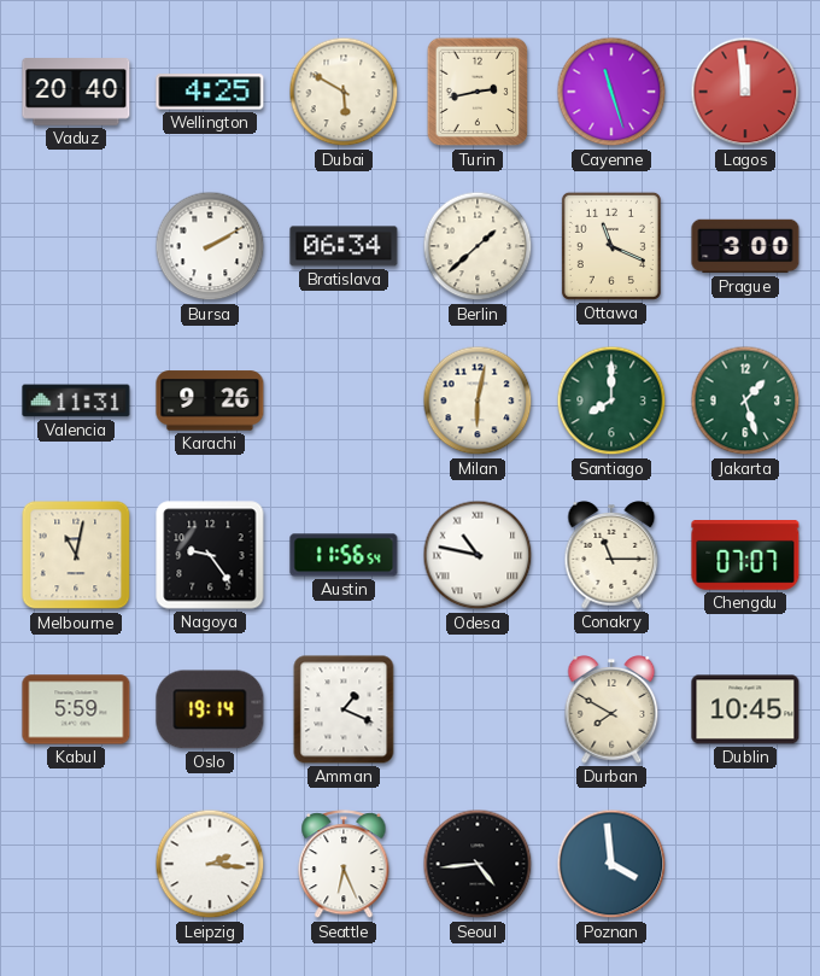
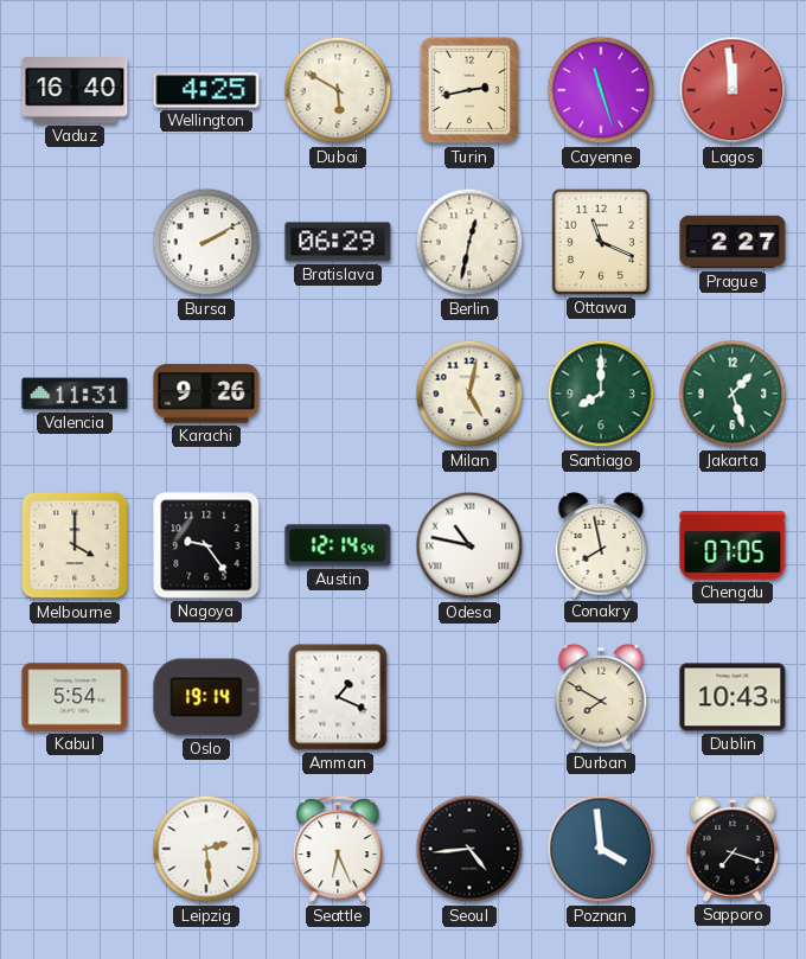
Vaduz: 20:40 -> 16:40 (75, 90)
Bratislava: 06:34 -> 06:29 (338, 242)
Berlin: 1:38 -> 12:32 (469, 242)
Prague: 3:00 -> 2:27 (733, 242)
Milan: 6:02 -> 5:02 (469, 394)
Melbourne: 11:02 -> 4:00 (75, 545)
Austin: 11:56 -> 12:14 (338, 545)
Conakry: 11:15 -> 7:58 (601, 545)
Chengdu: 07:07 -> 07:05 (733, 546)
Kabul: 5:59 -> 5:54 (75, 697)
Dublin: 10:45 -> 10:43 (733, 697)
Leipzig: 2:16 -> 2:29 (206, 849)
Sapporo: none -> 7:18 (733, 849)
